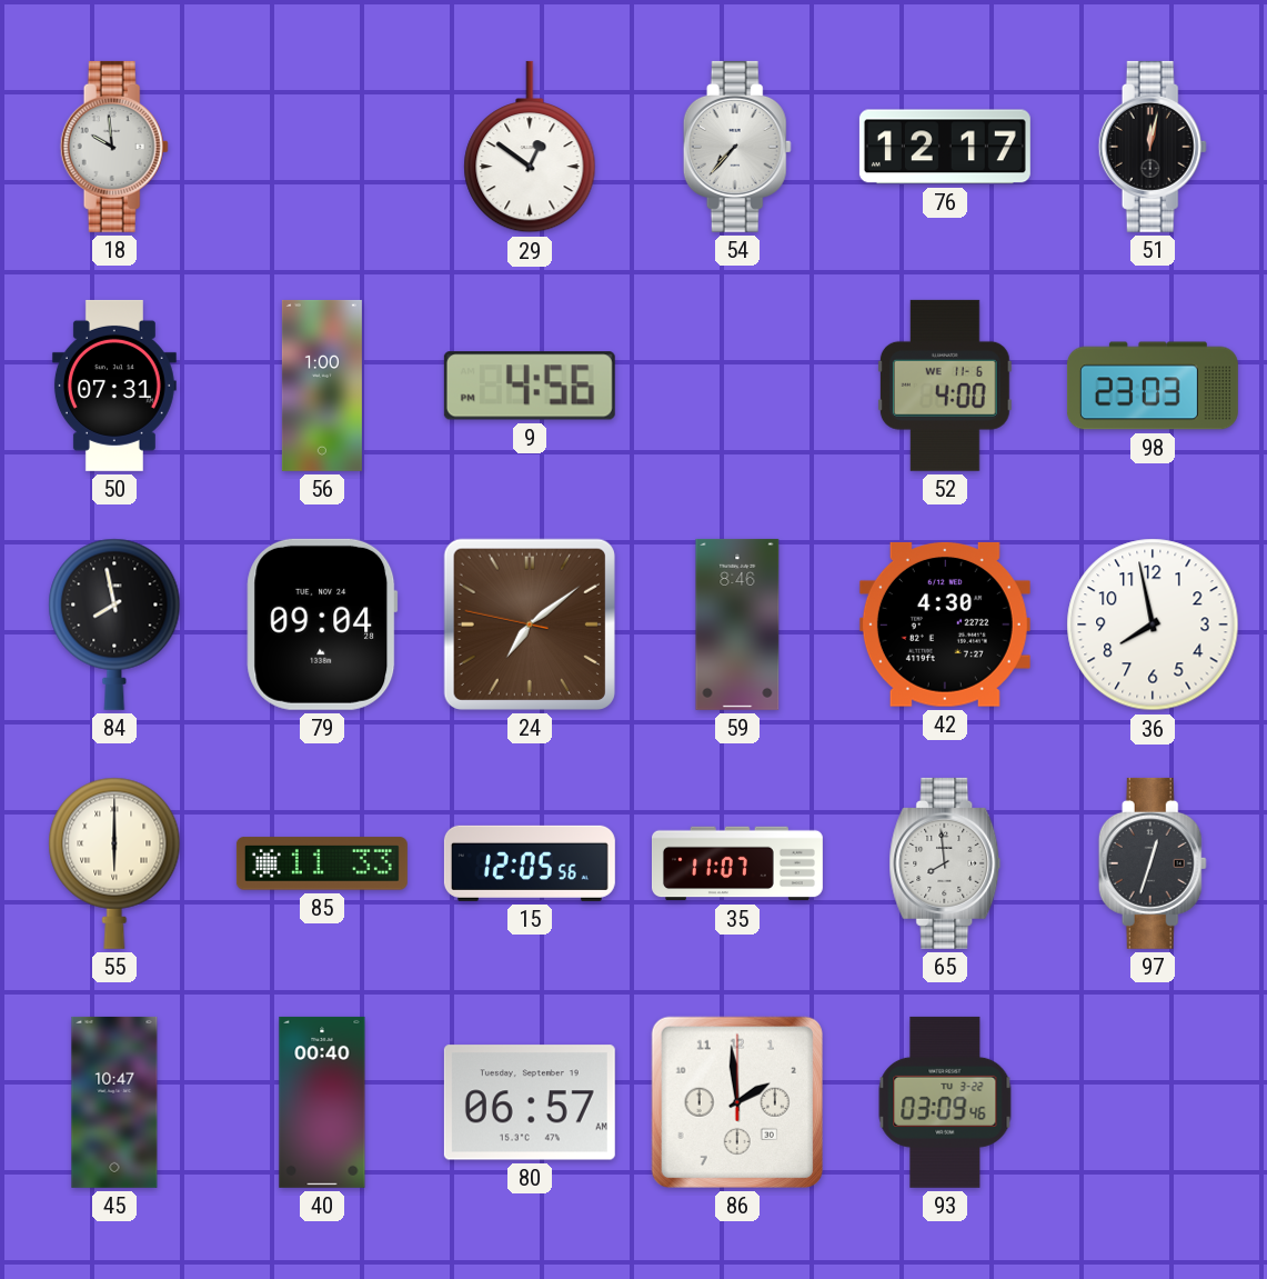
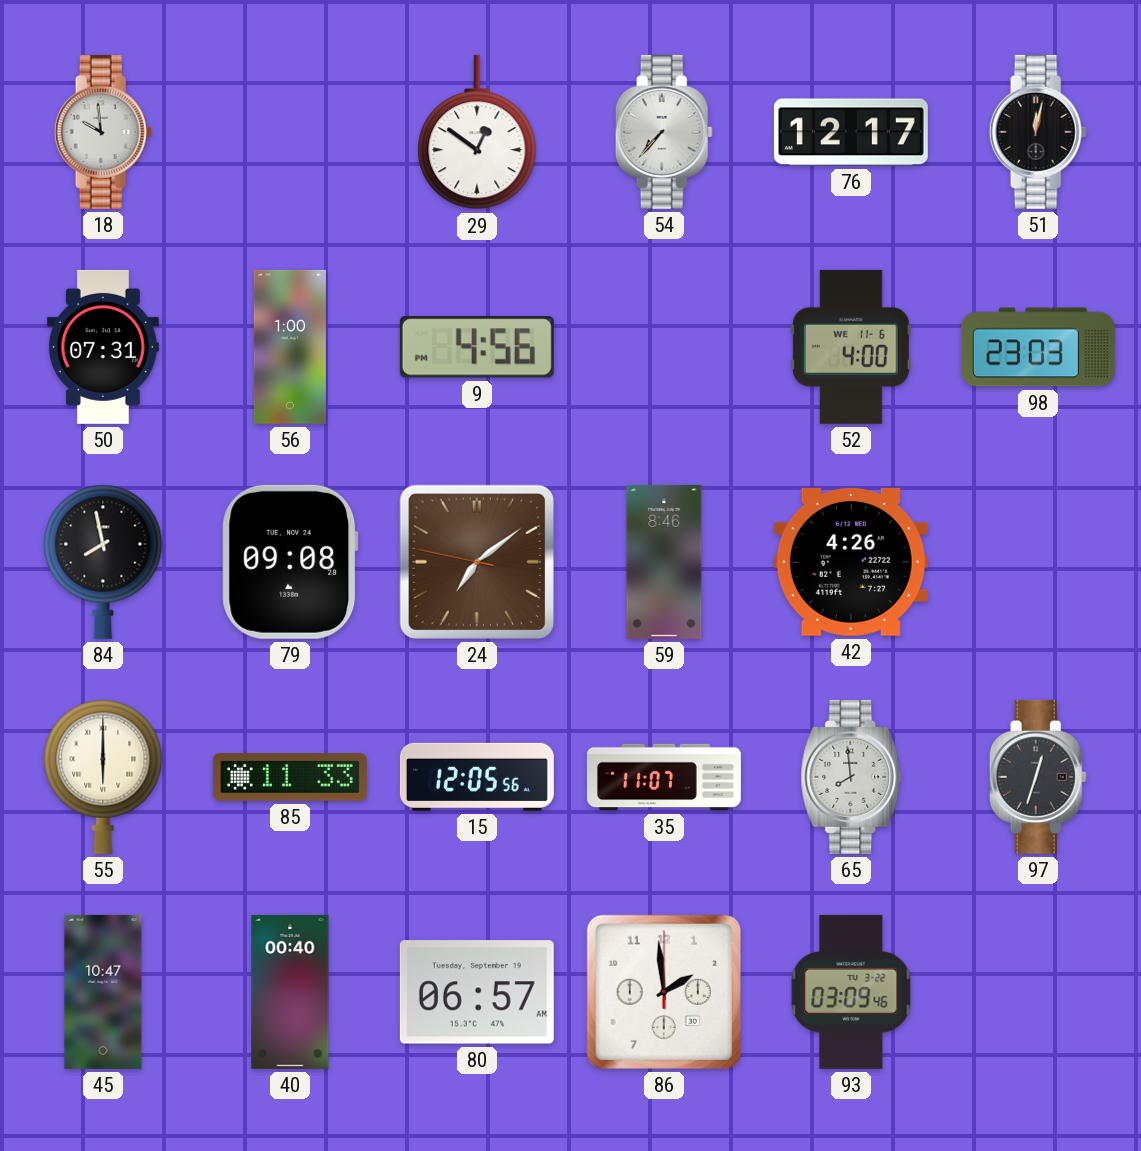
79: 09:04 -> 09:08 (290, 562)
42: 4:30 -> 4:26 (851, 562)
36: 7:58 -> none (1153, 624)
